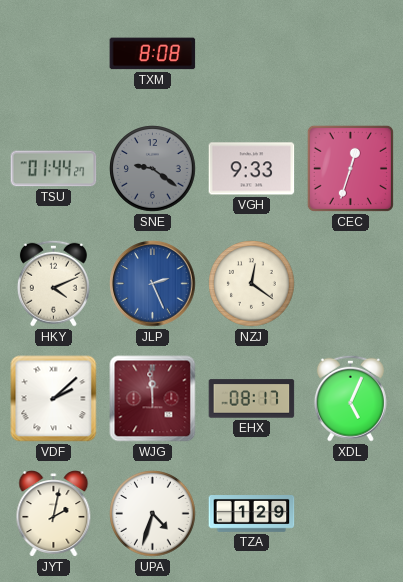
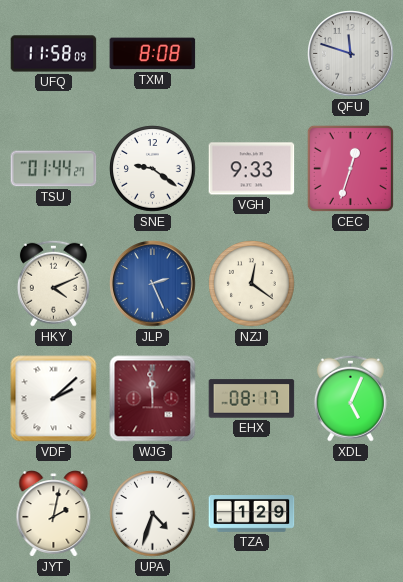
UFQ: none -> 11:58 (54, 54)
QFU: none -> 11:48 (351, 54)
SNE dial: grey -> white (153, 169)
